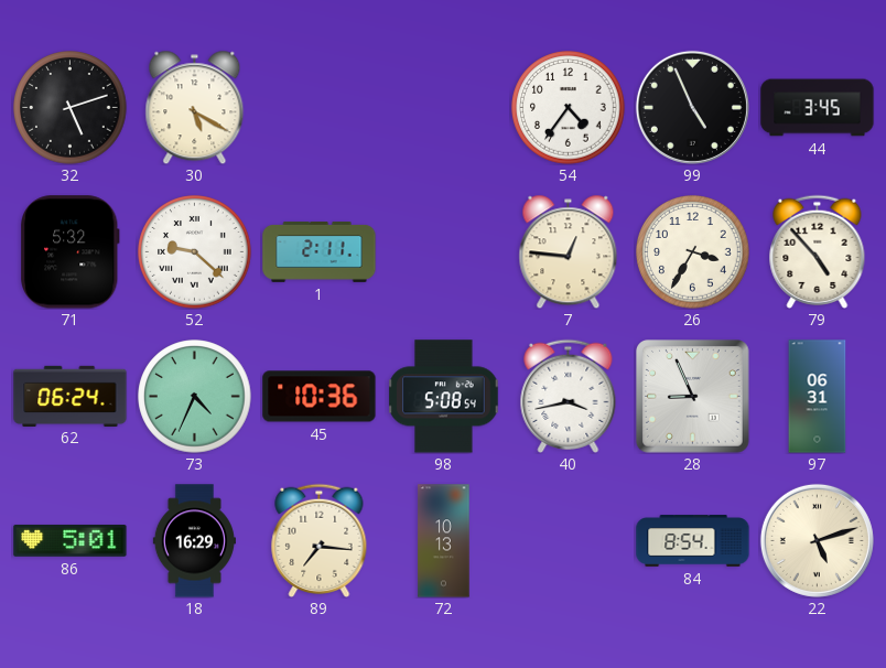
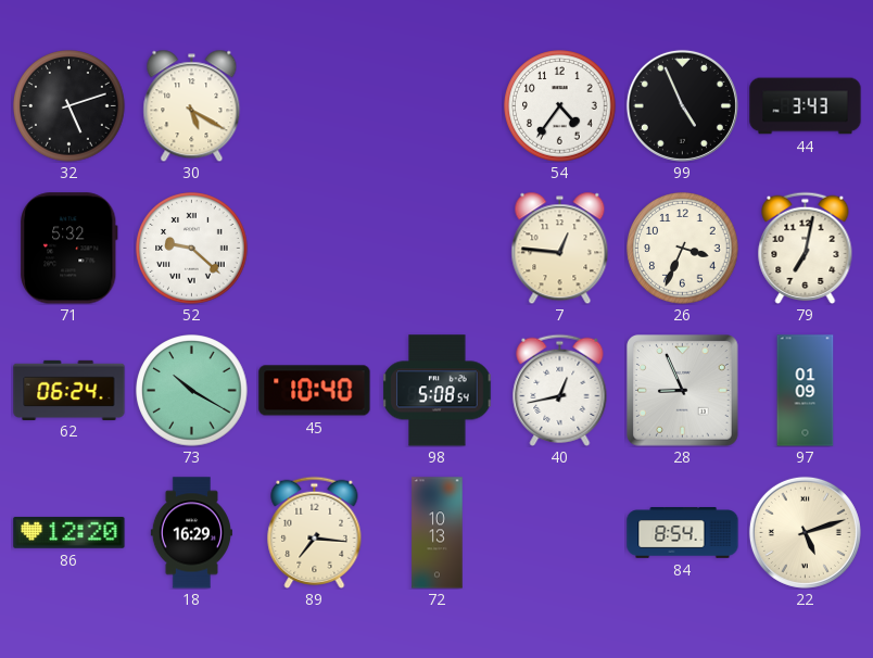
44: 3:45 -> 3:43 (806, 106)
1: 2:11 -> none (320, 252)
26: 3:35 -> 3:34 (683, 249)
79: 4:53 -> 7:02 (806, 248)
73: 4:34 -> 10:20 (192, 391)
45: 10:36 -> 10:40 (315, 391)
40: 3:43 -> 12:43 (560, 390)
97: 06:31 -> 01:09 (806, 391)
86: 5:01 -> 12:20 (69, 533)
